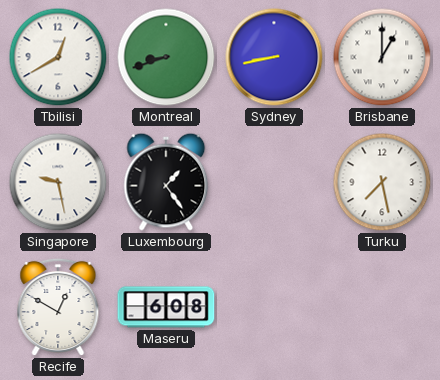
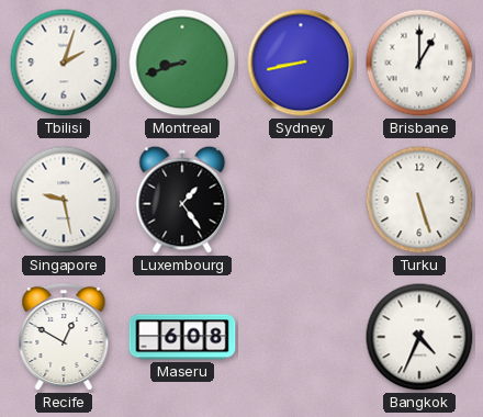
Tbilisi: 12:40 -> 2:03 (64, 63)
Turku: 7:28 -> 5:27 (419, 200)
Bangkok: none -> 4:34 (419, 337)
